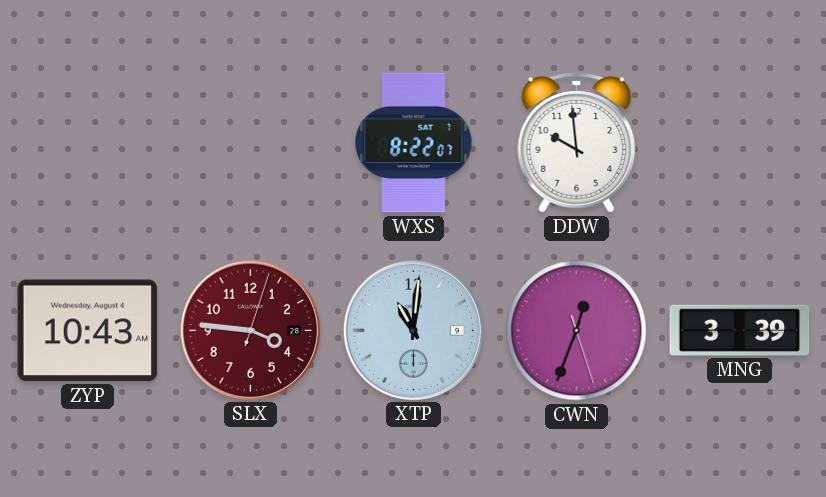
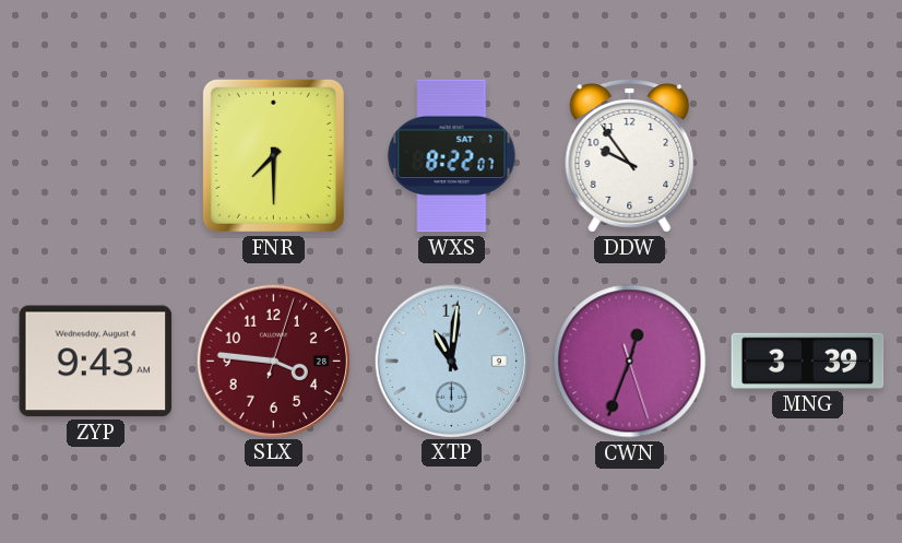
FNR: none -> 7:30 (273, 155)
DDW: 9:59 -> 9:54 (630, 156)
ZYP: 10:43 -> 9:43 (96, 362)
